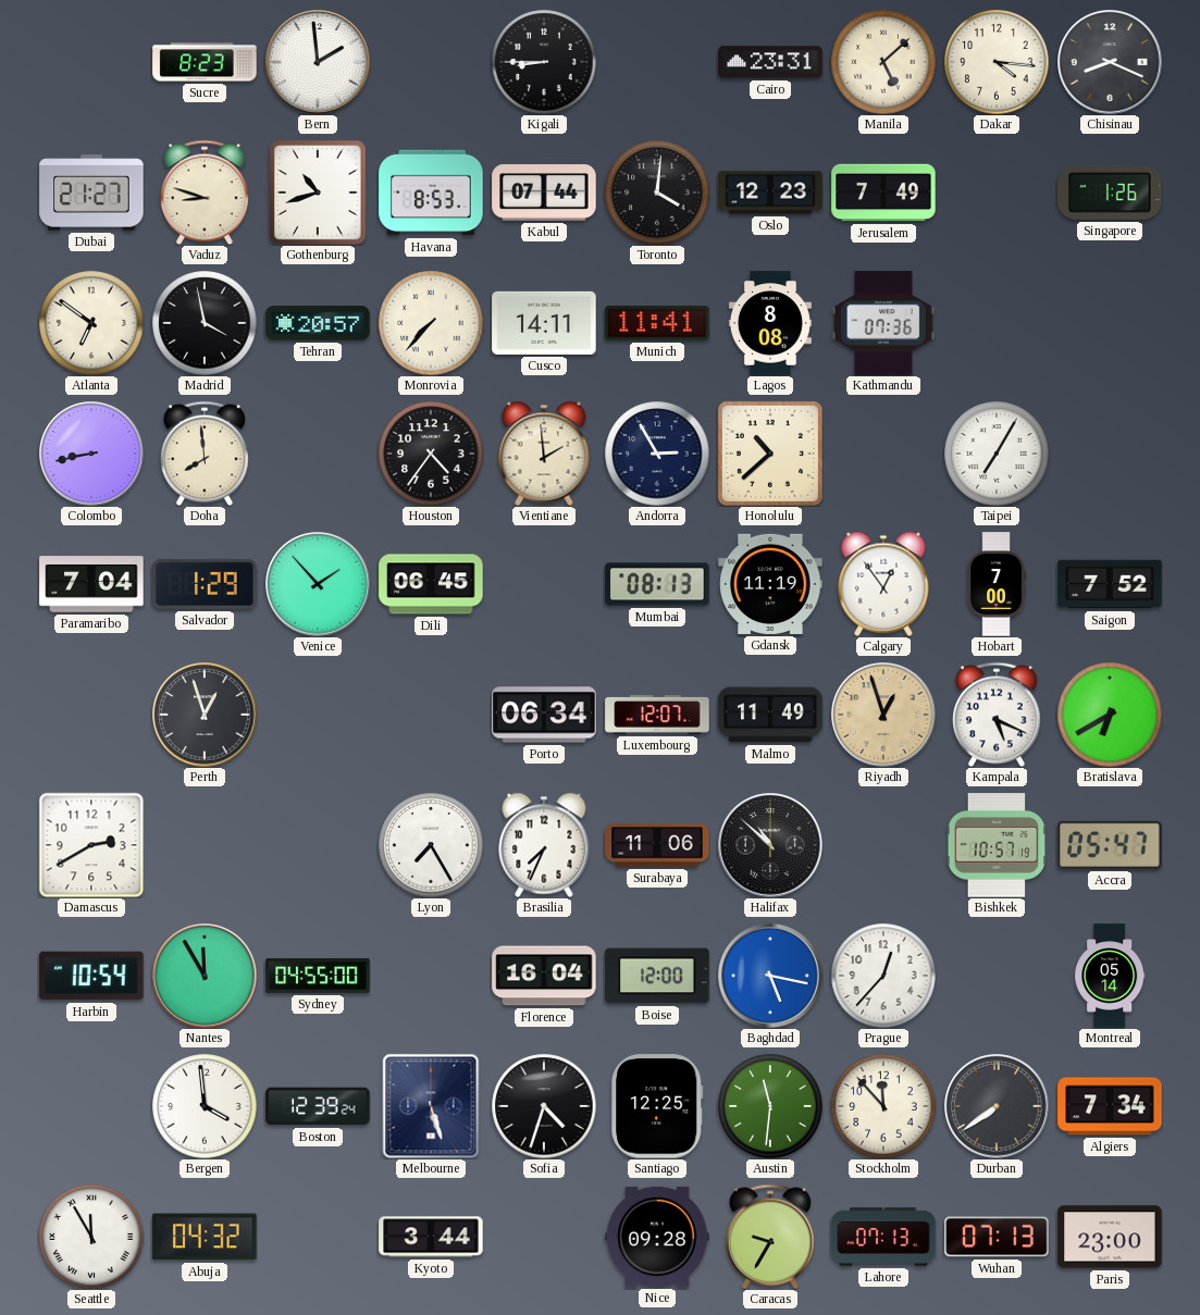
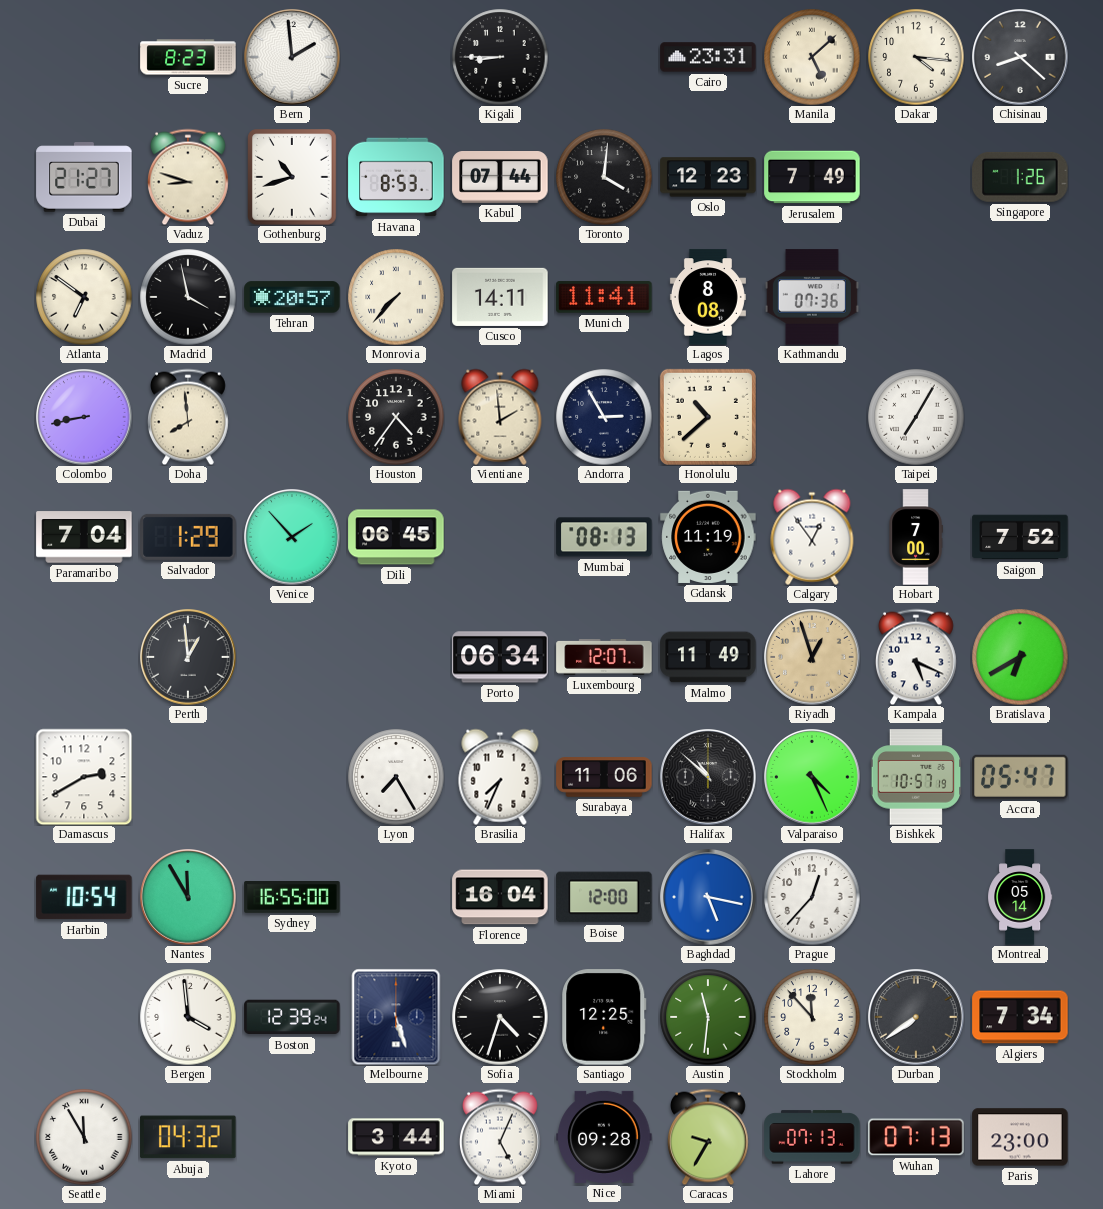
Chisinau: 8:19 -> 8:22 (1020, 57)
Perth: 12:57 -> 12:59 (188, 657)
Valparaiso: none -> 4:26 (812, 777)
Sydney: 04:55 -> 16:55 (292, 897)
Miami: none -> 5:04 (500, 1137)
